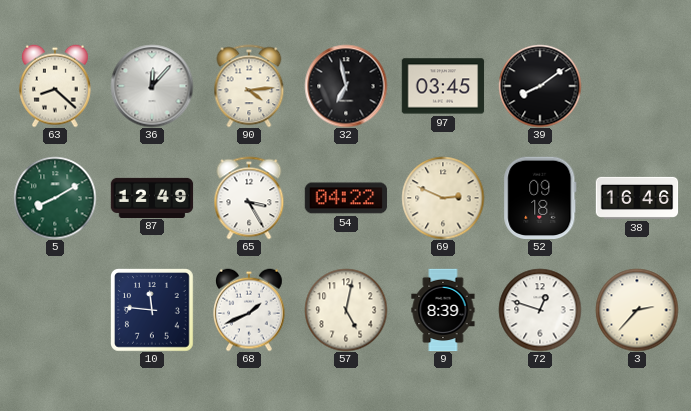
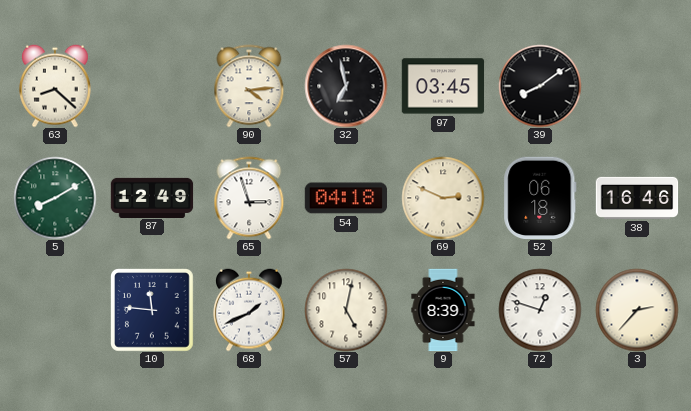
36: 12:07 -> none (152, 86)
65: 3:25 -> 2:57 (249, 198)
54: 04:22 -> 04:18 (346, 198)
52: 09:18 -> 06:18 (540, 197)
